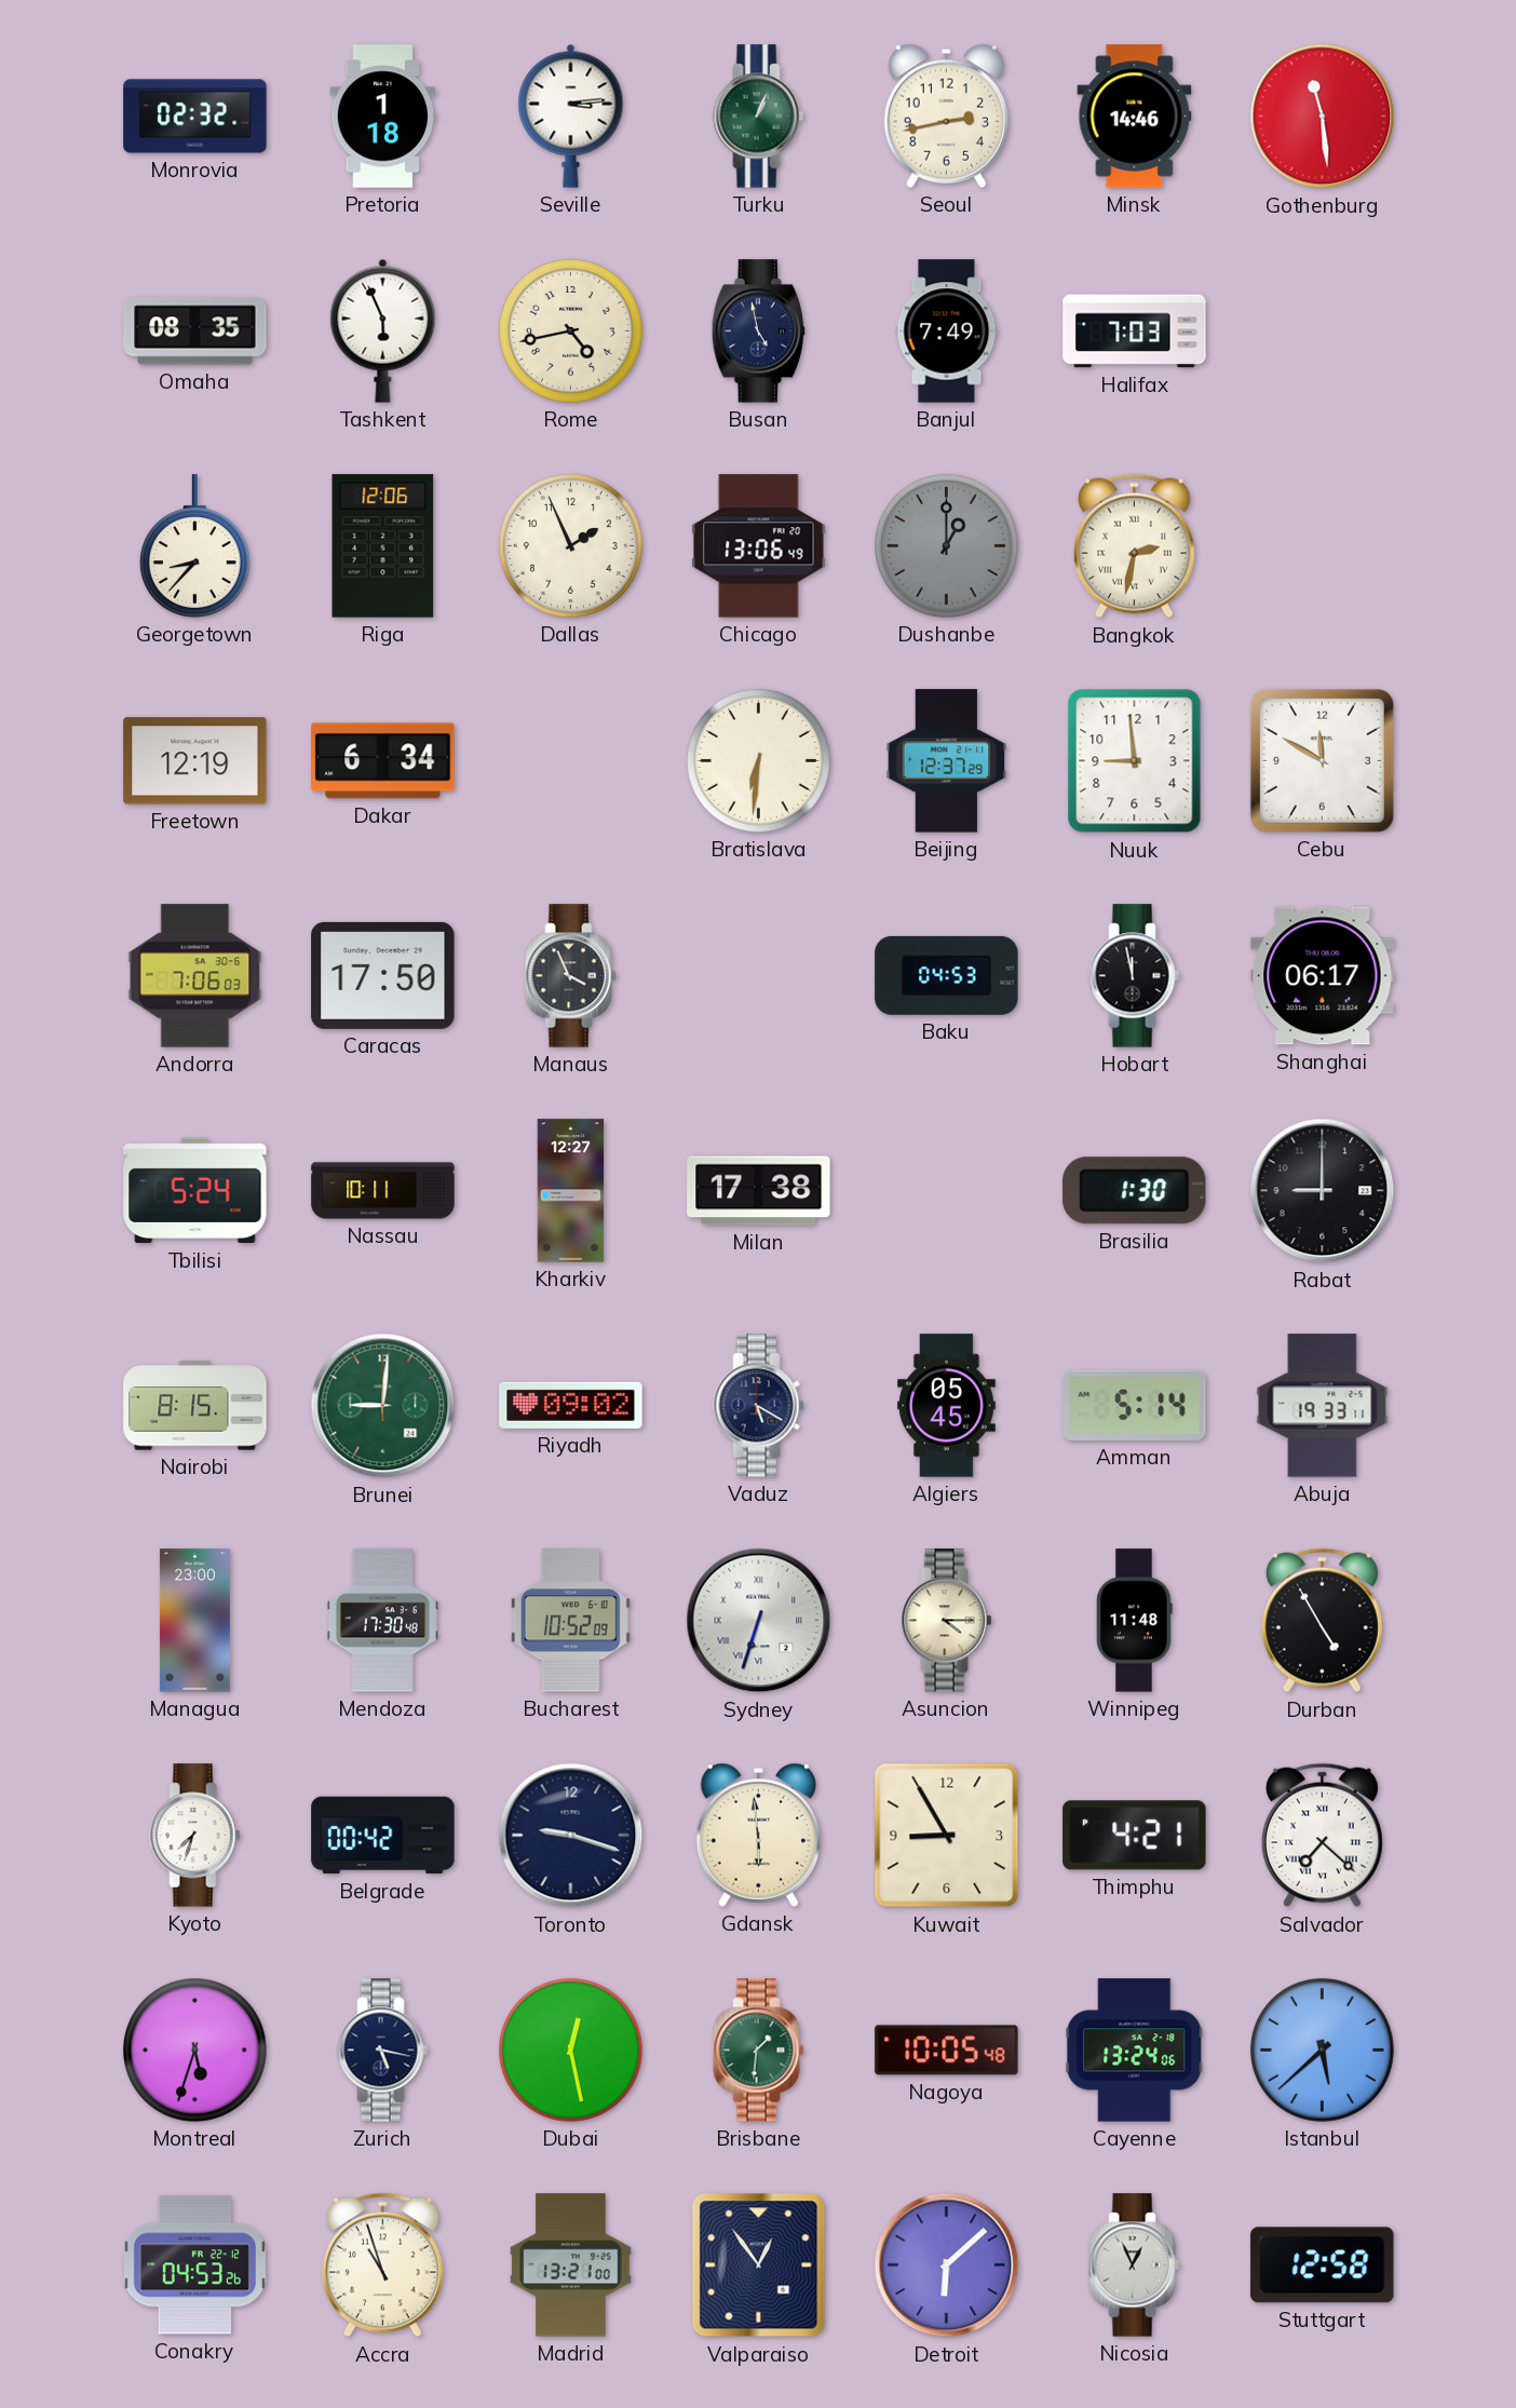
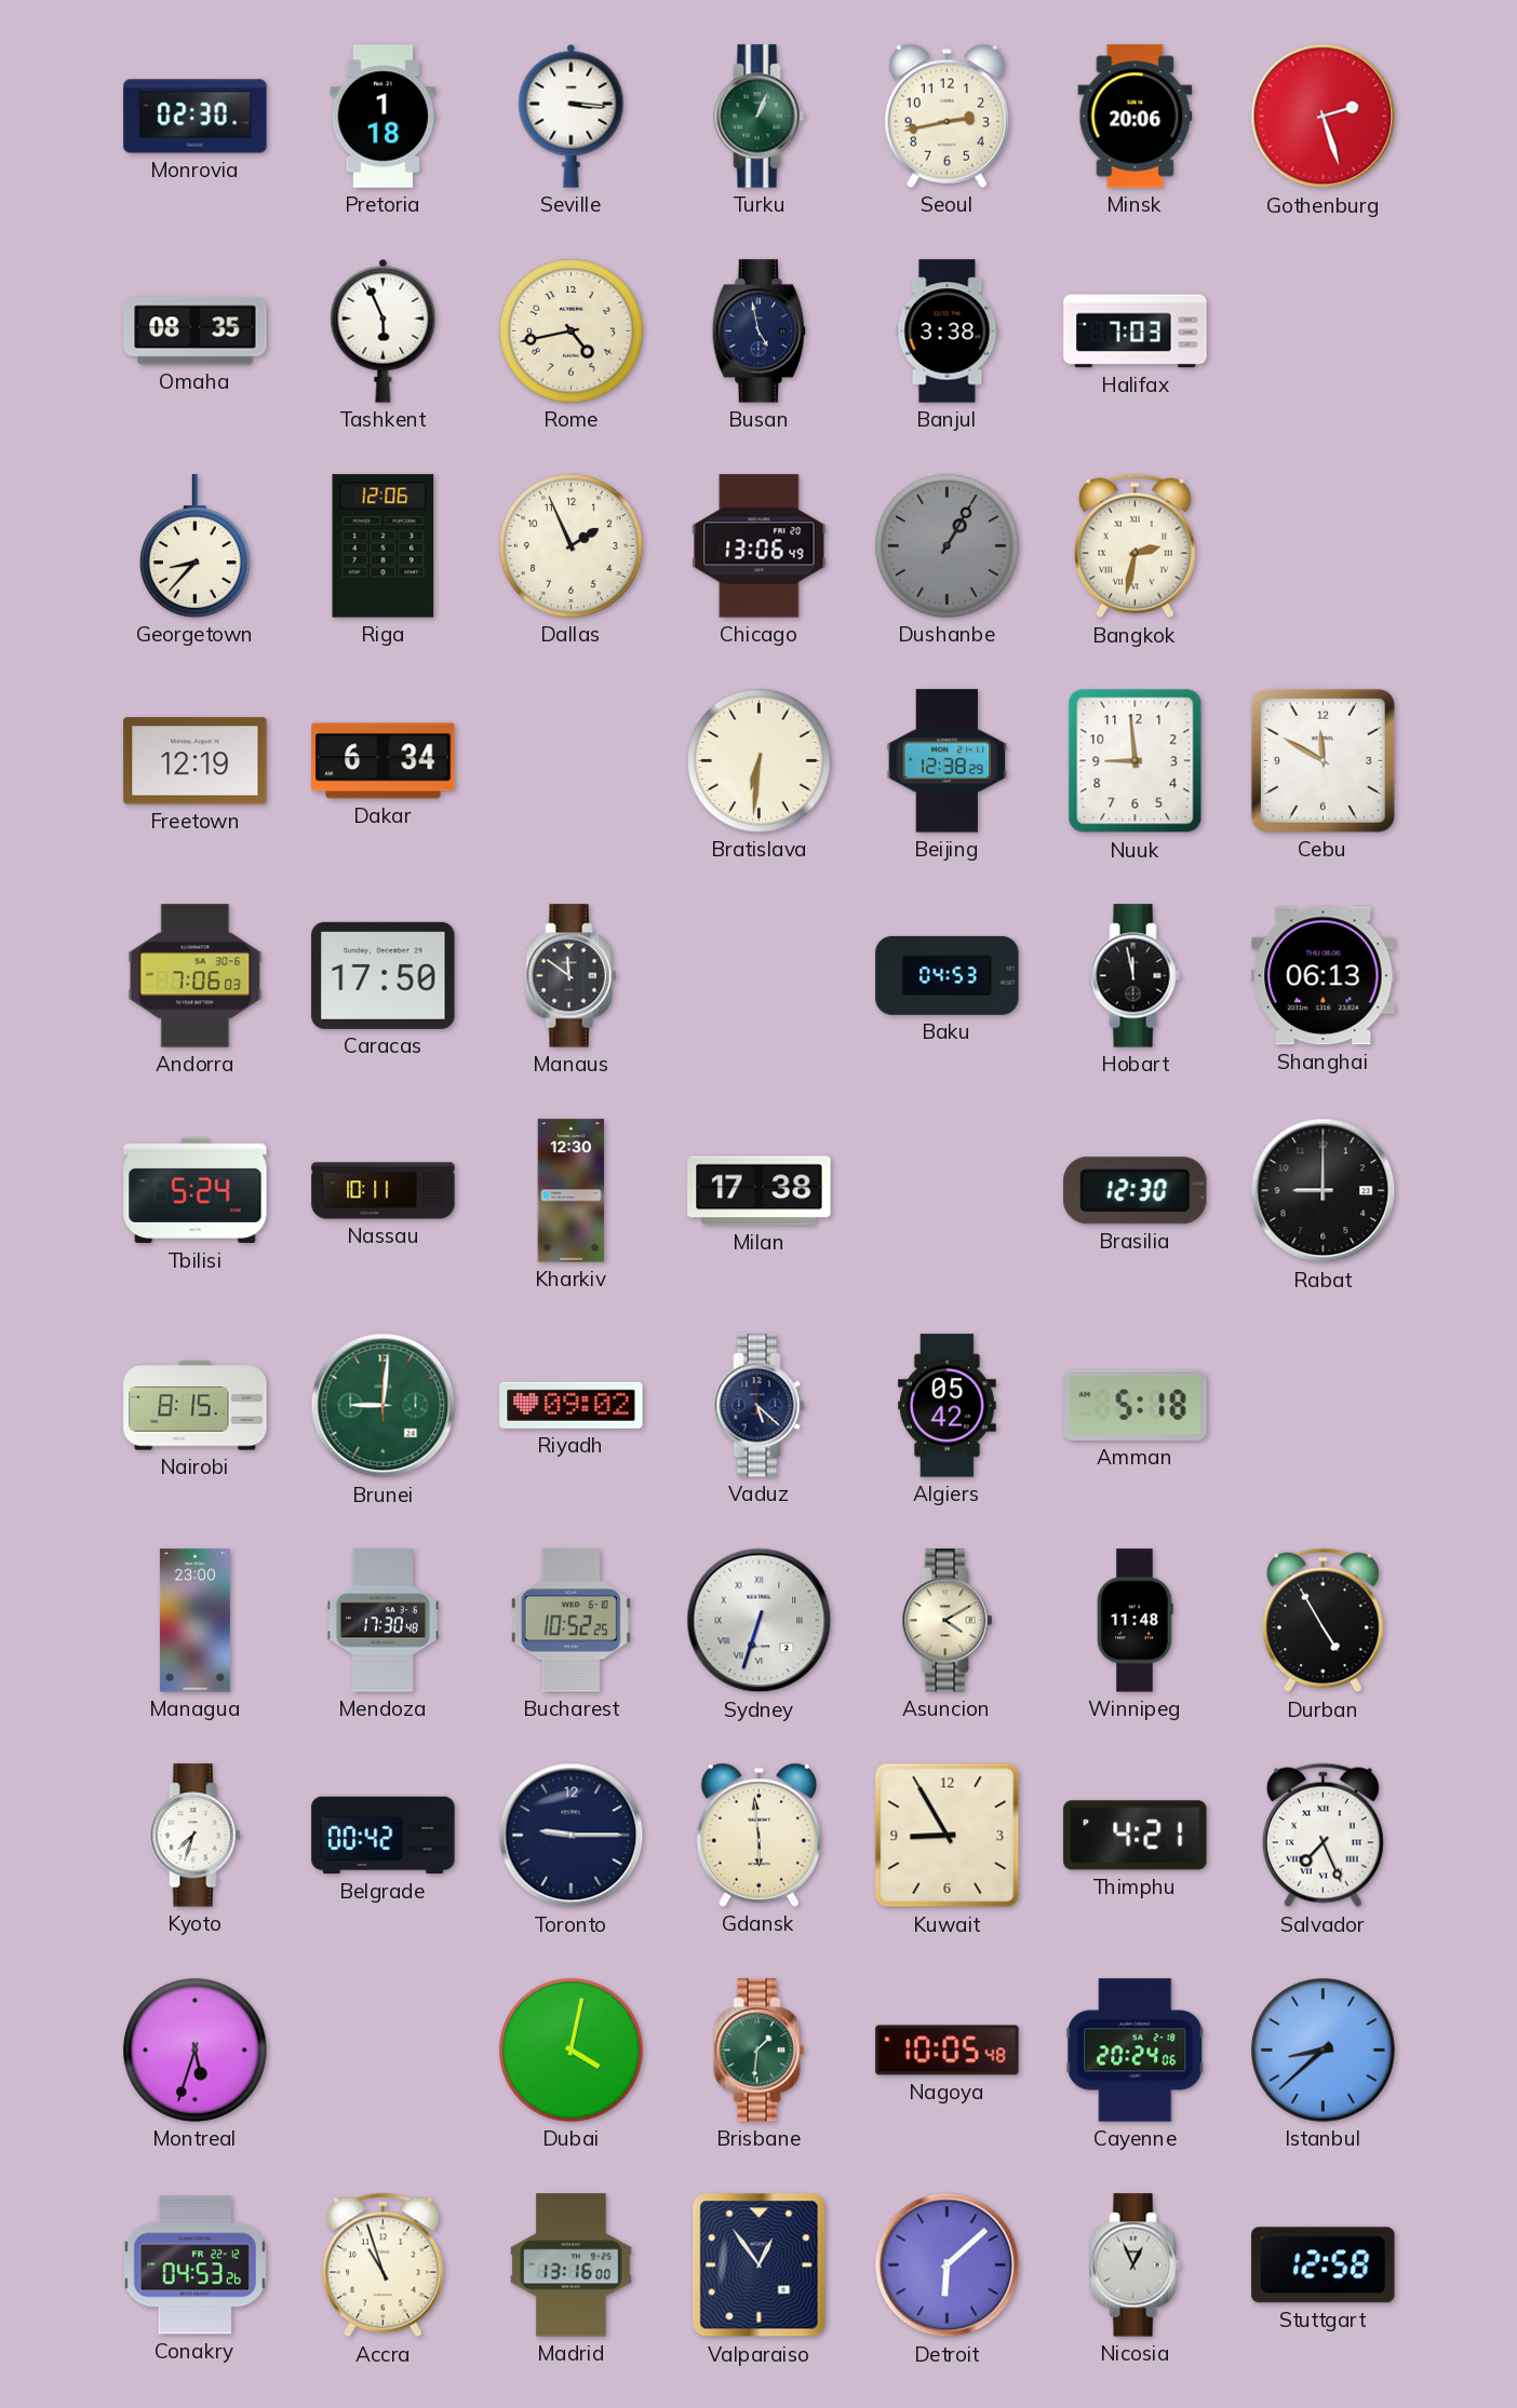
Monrovia: 02:32 -> 02:30 (196, 117)
Seville: 3:14 -> 3:16 (572, 116)
Minsk: 14:46 -> 20:06 (1136, 117)
Gothenburg: 11:29 -> 2:27 (1324, 117)
Banjul: 7:49 -> 3:38 (948, 332)
Dushanbe: 1:00 -> 1:05 (948, 546)
Beijing: 12:37 -> 12:38 (948, 761)
Manaus: 3:56 -> 11:51 (572, 976)
Shanghai: 06:17 -> 06:13 (1324, 976)
Kharkiv: 12:27 -> 12:30 (572, 1191)
Brasilia: 1:30 -> 12:30 (1136, 1191)
Vaduz: 5:20 -> 5:22 (760, 1406)
Algiers: 05:45 -> 05:42 (948, 1406)
Amman: 5:14 -> 5:18 (1136, 1405)
Abuja: 19:33 -> none (1323, 1406)
Bucharest: 10:52:09 -> 10:52:25 (570, 1621)
Asuncion: 4:15 -> 4:10 (948, 1621)
Toronto: 9:18 -> 9:15 (572, 1836)
Salvador: 7:22 -> 7:26 (1323, 1836)
Zurich: 5:17 -> none (383, 2051)
Dubai: 12:28 -> 4:02 (572, 2051)
Cayenne: 13:24 -> 20:24 (1136, 2051)
Istanbul: 5:38 -> 8:38 (1324, 2051)
Madrid: 13:21 -> 13:16 (572, 2265)
